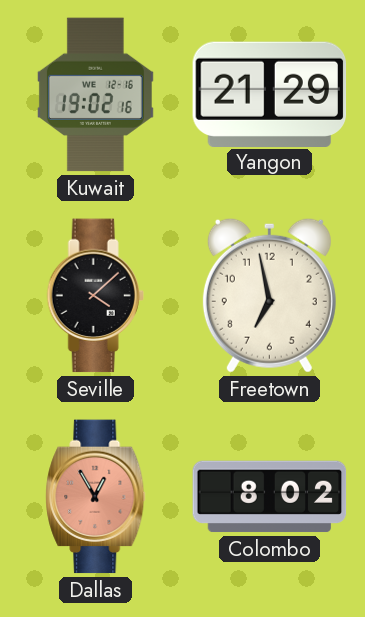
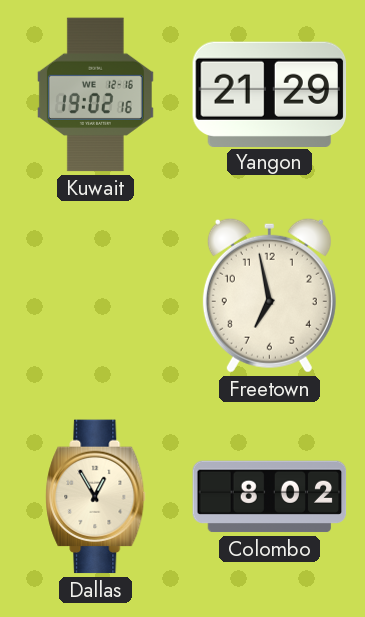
Seville: 4:08 -> none (95, 296)
Dallas dial: salmon -> cream (96, 497)
